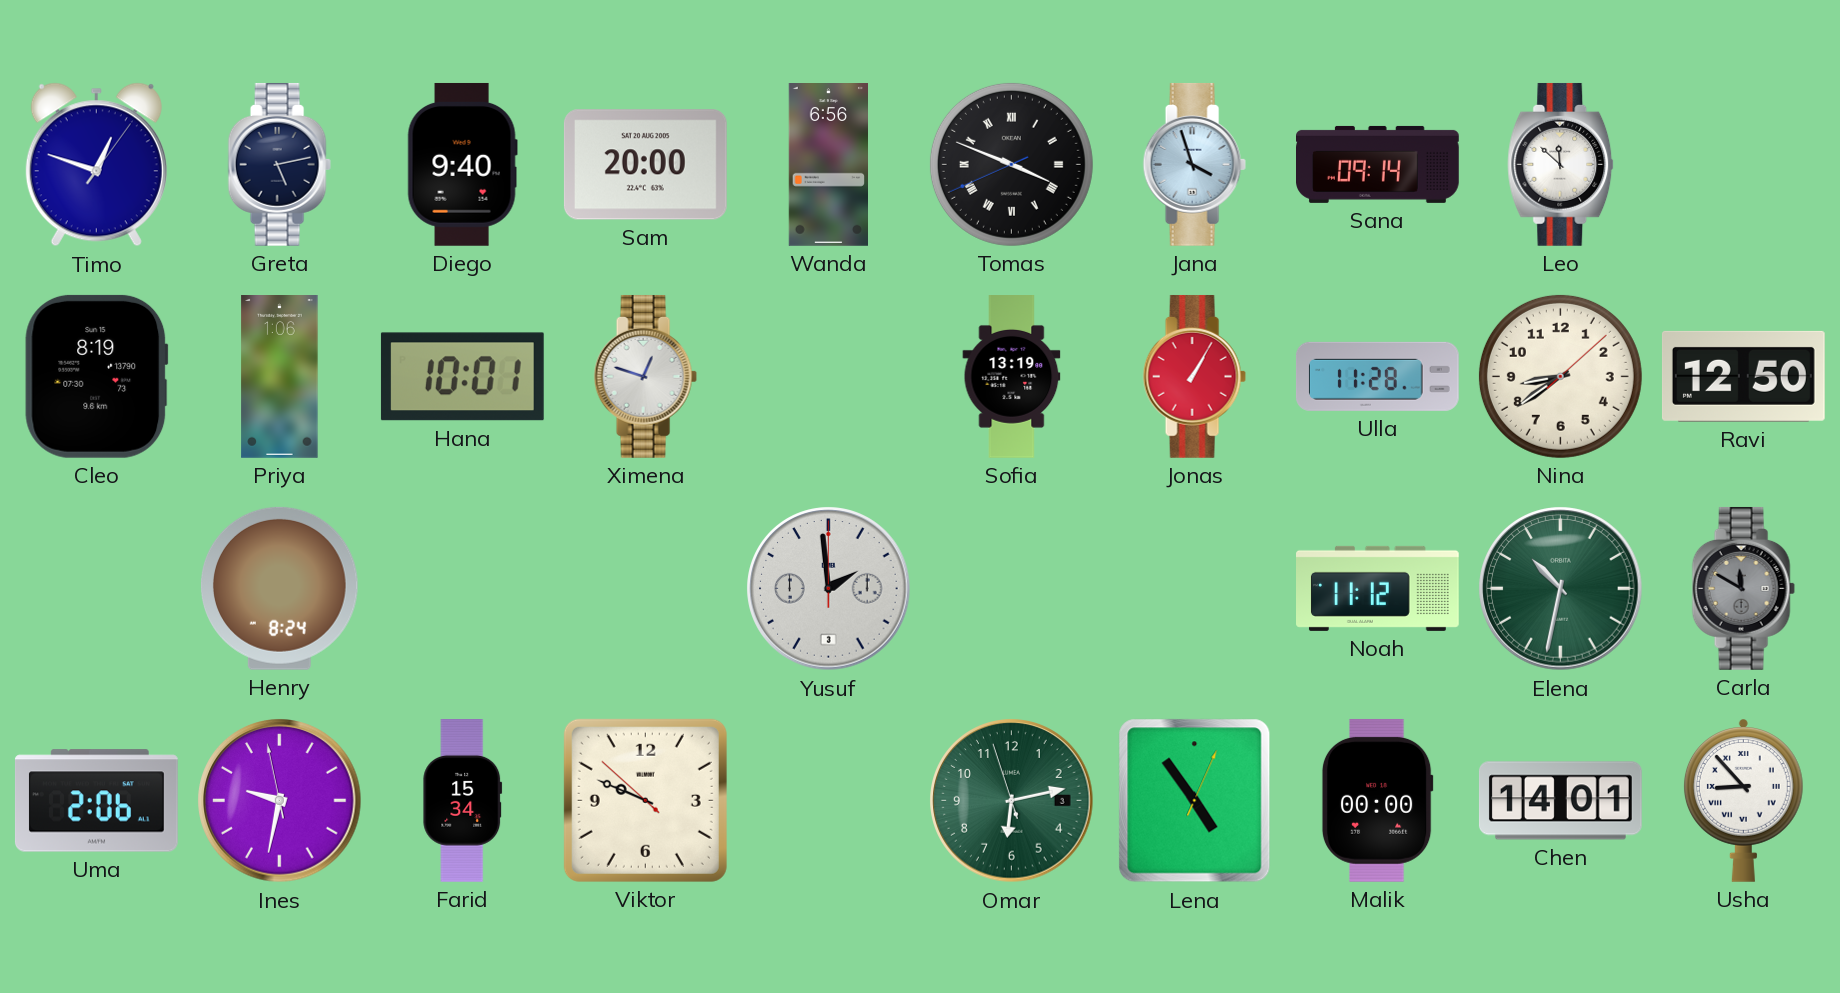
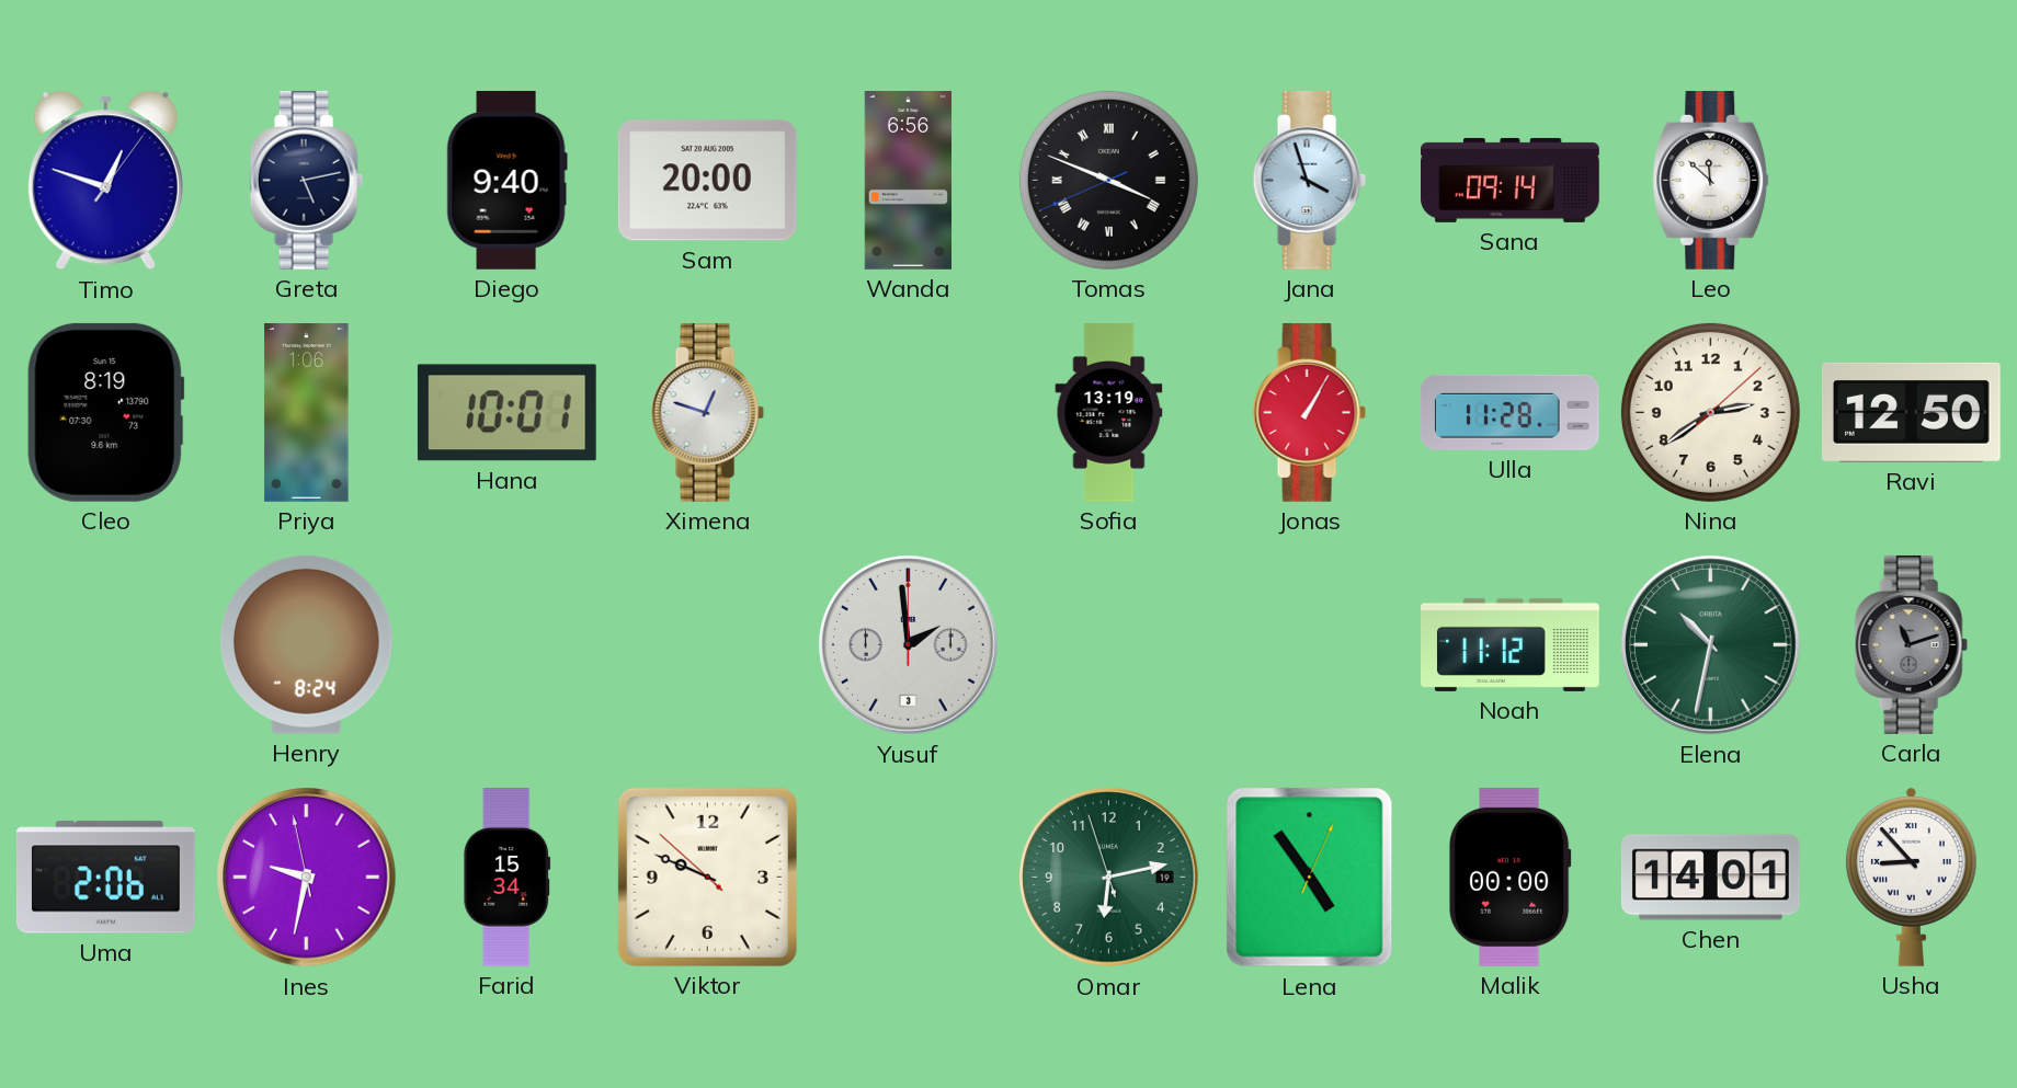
Nina: 8:39 -> 2:39 (1710, 412)
Carla: 11:50 -> 11:12 (1911, 644)
Omar date: 3 -> 19 (1109, 878)
